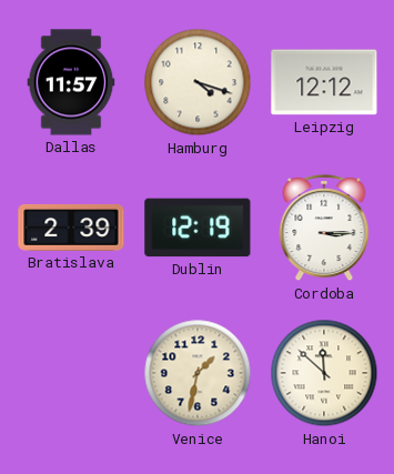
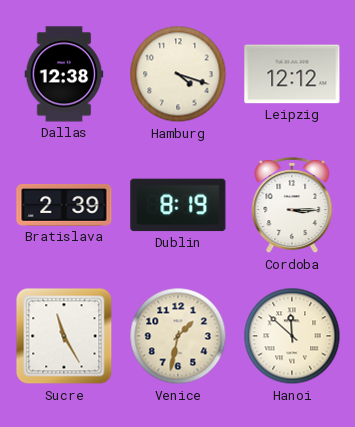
Dallas: 11:57 -> 12:38 (64, 74)
Dublin: 12:19 -> 8:19 (178, 205)
Sucre: none -> 11:25 (64, 336)
